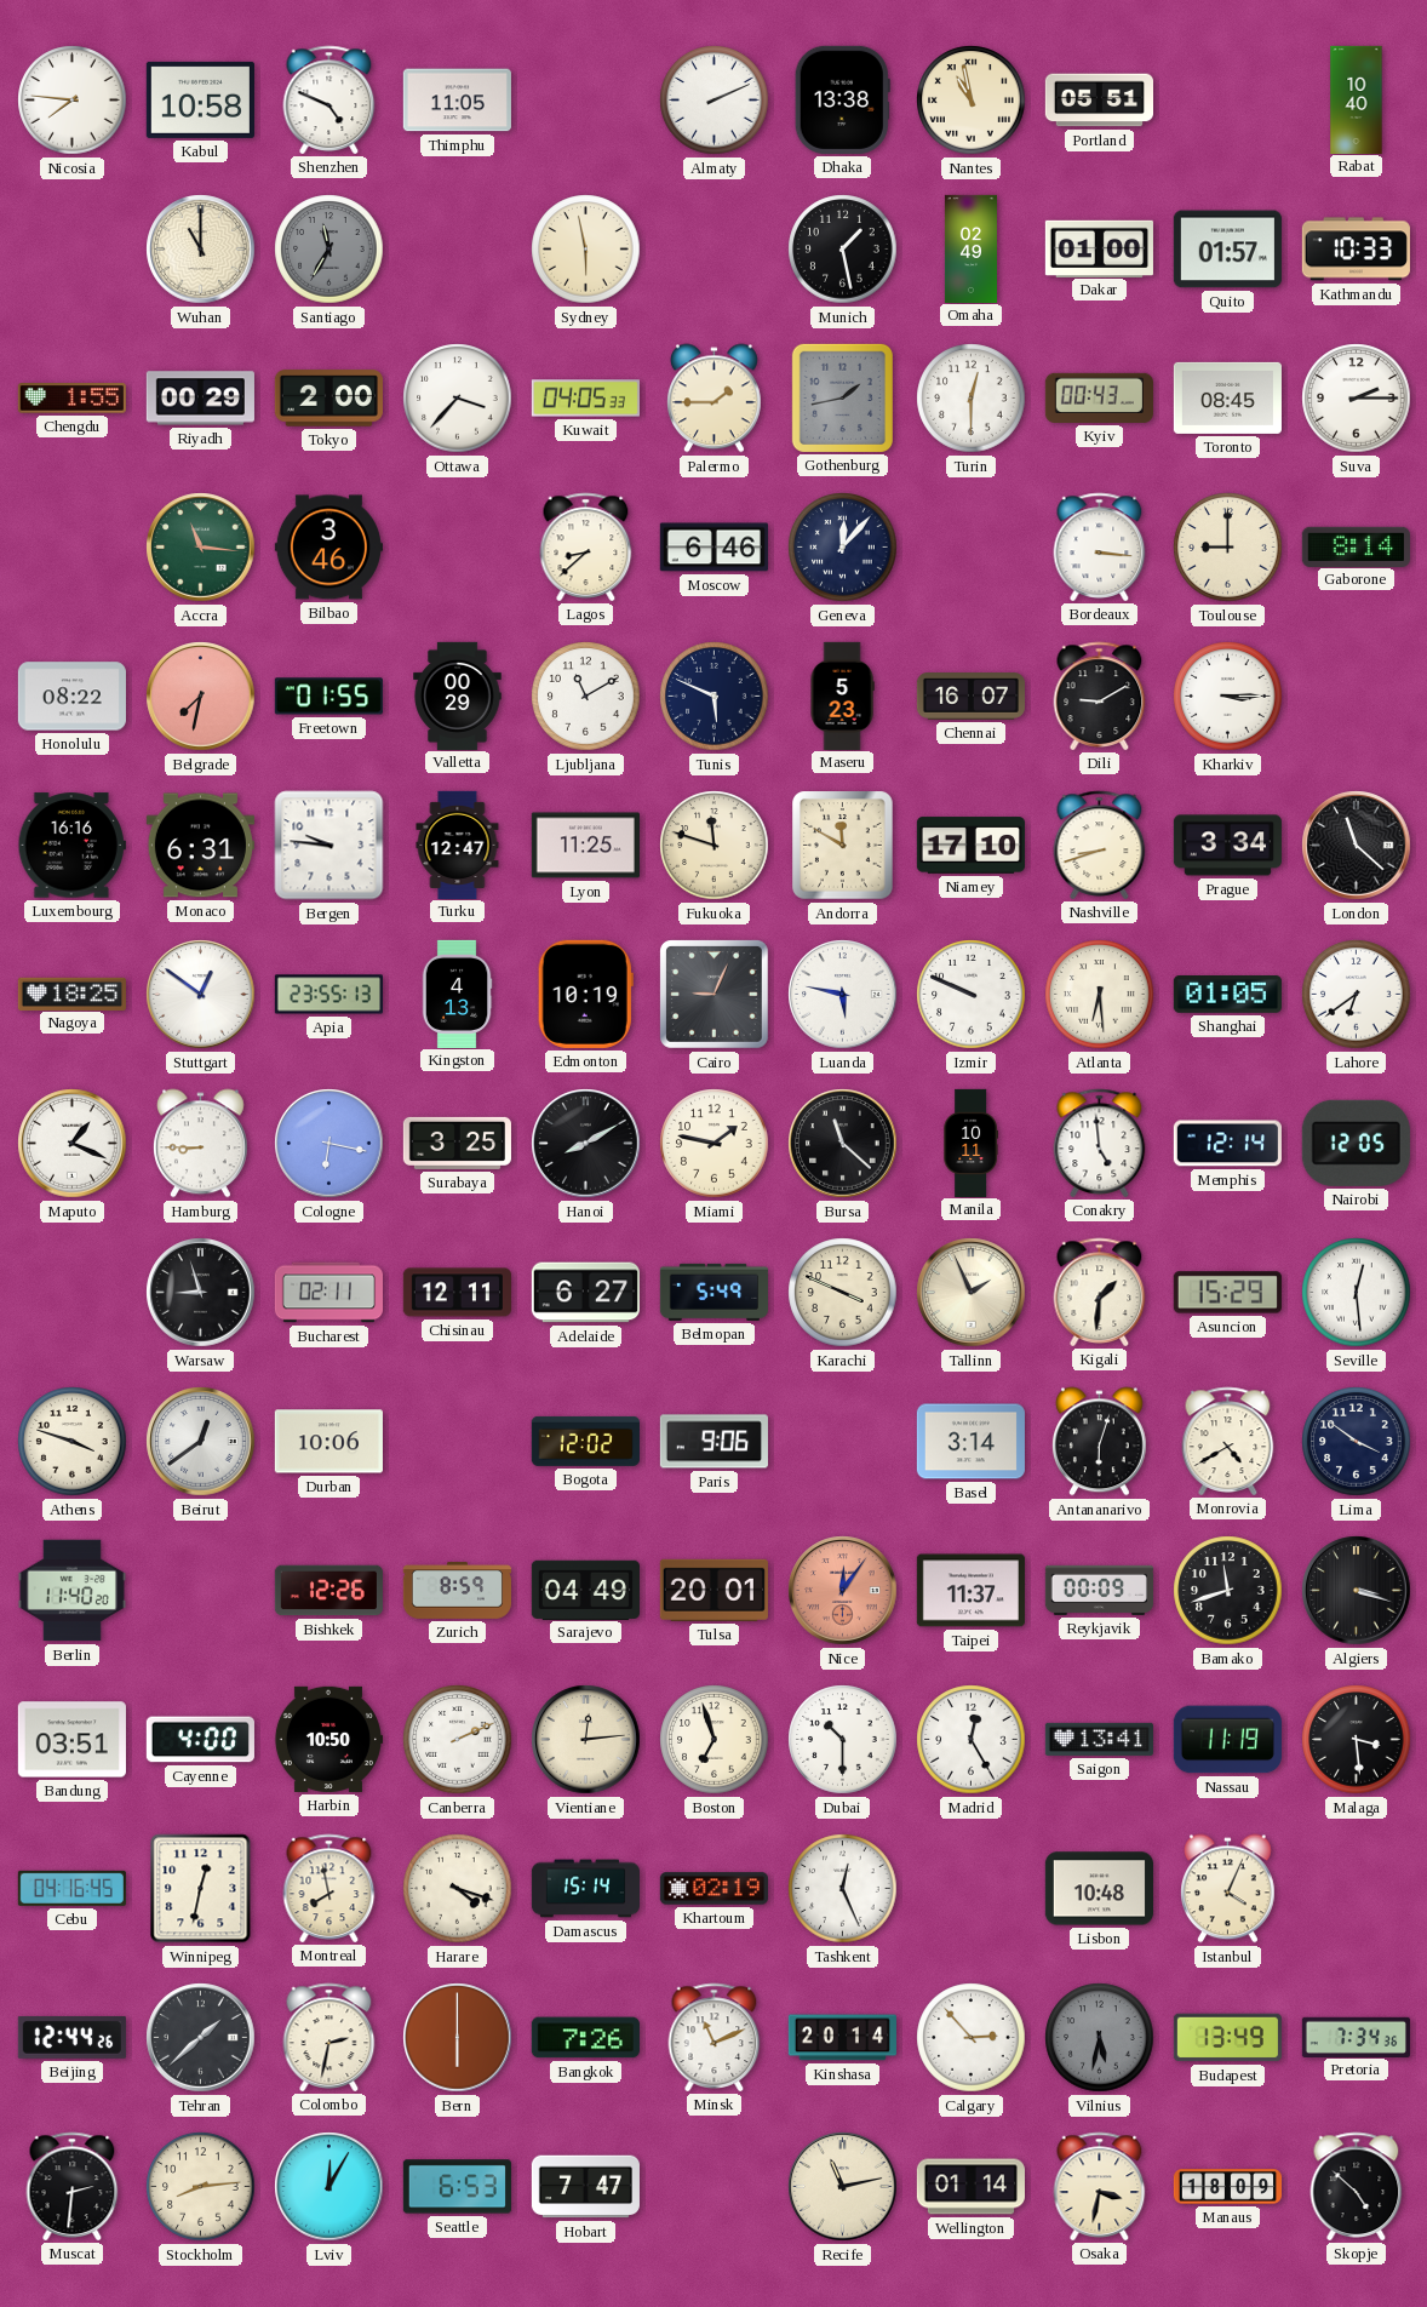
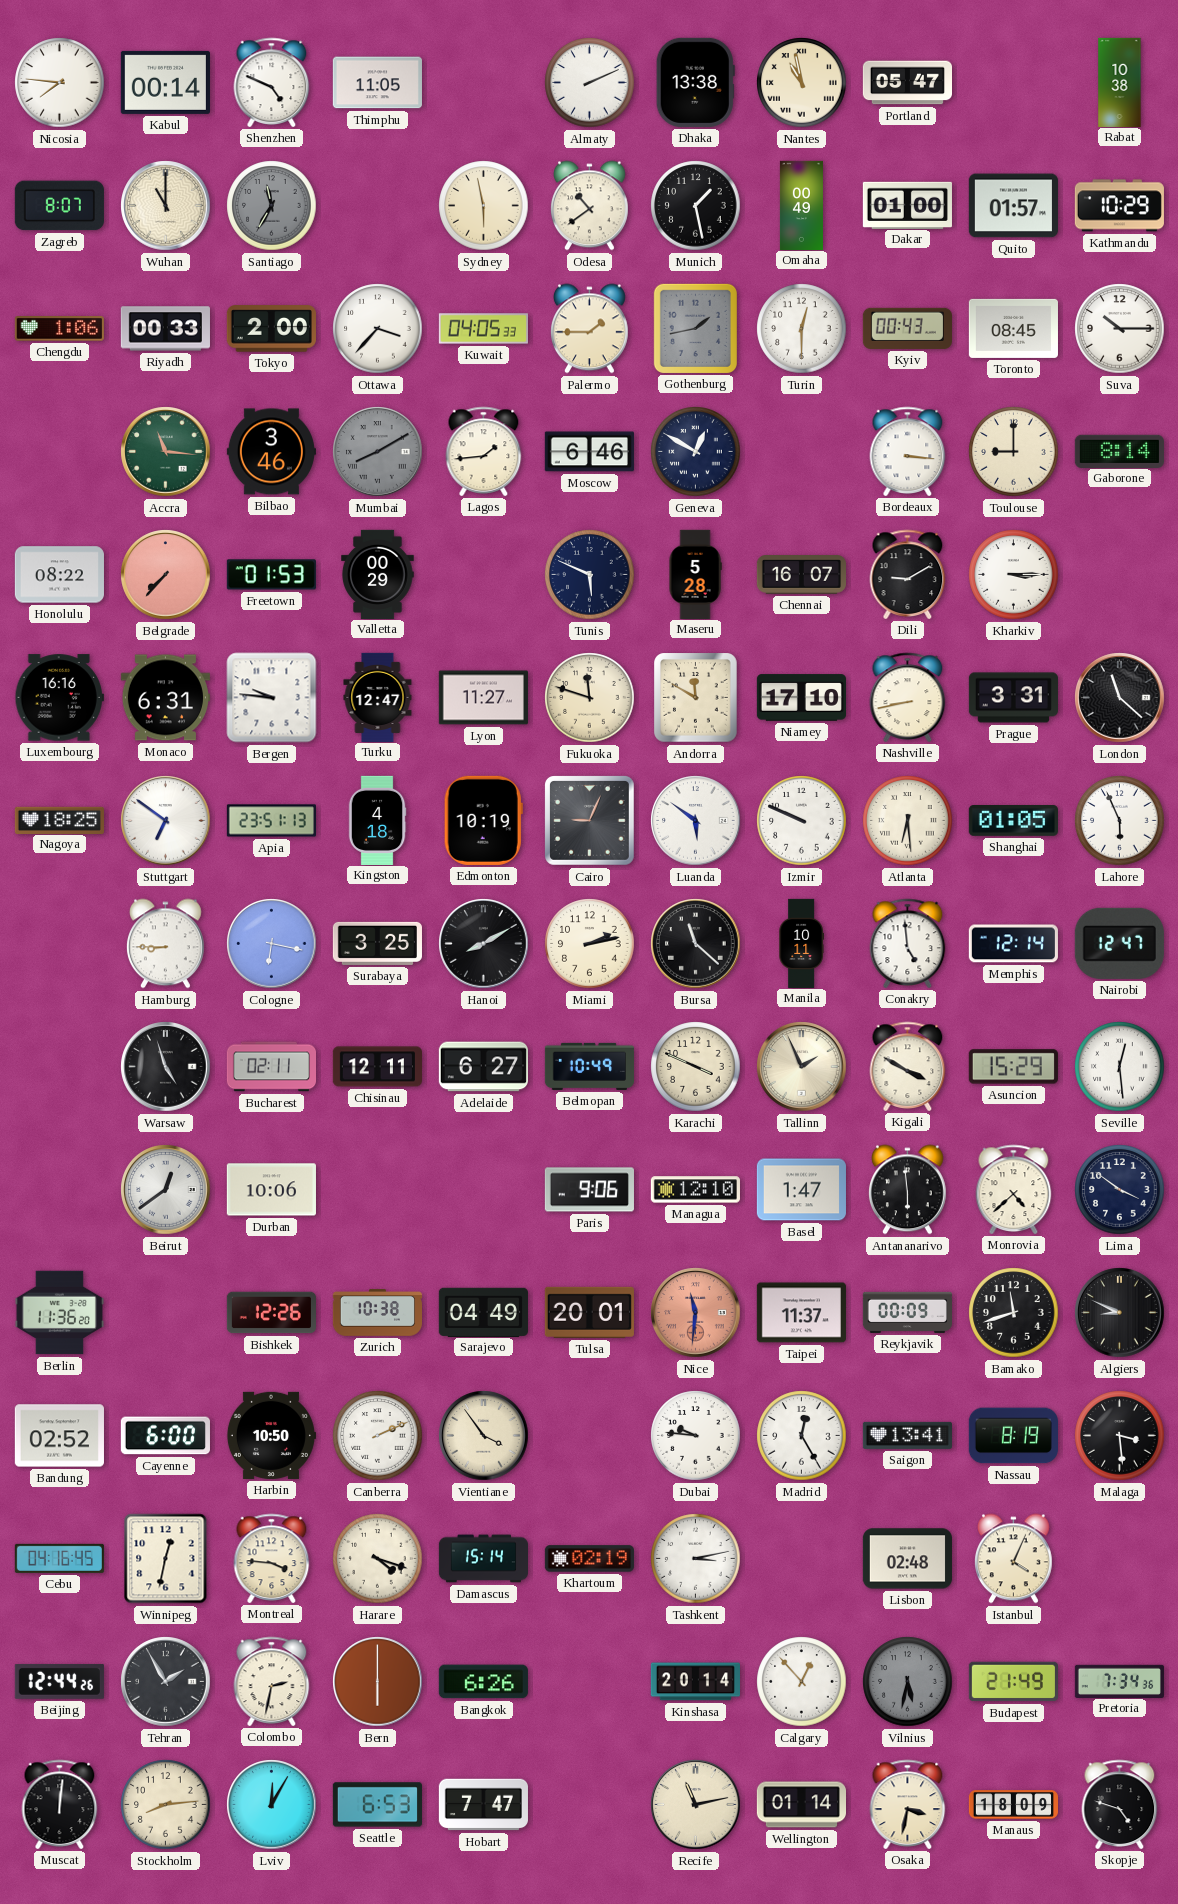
Kabul: 10:58 -> 00:14 (165, 82)
Portland: 05:51 -> 05:47 (907, 83)
Rabat: 10:40 -> 10:38 (1120, 82)
Zagreb: none -> 8:07 (59, 206)
Odesa: none -> 10:39 (589, 206)
Omaha: 02:49 -> 00:49 (801, 205)
Kathmandu: 10:33 -> 10:29 (1119, 206)
Chengdu: 1:55 -> 1:06 (59, 329)
Riyadh: 00:29 -> 00:33 (165, 329)
Suva: 2:15 -> 10:15 (1120, 329)
Mumbai: none -> 8:10 (378, 452)
Lagos: 8:38 -> 1:44 (484, 451)
Geneva: 12:07 -> 12:50 (696, 452)
Belgrade: 7:32 -> 7:37 (166, 575)
Freetown: 01:55 -> 01:53 (271, 575)
Ljubljana: 11:10 -> none (586, 697)
Maseru: 5:23 -> 5:28 (695, 574)
Lyon: 11:25 -> 11:27 (483, 698)
Nashville: 8:42 -> 8:43 (908, 697)
Prague: 3:34 -> 3:31 (1013, 698)
Stuttgart: 12:51 -> 6:51 (166, 821)
Apia: 23:55 -> 23:51 (271, 821)
Kingston: 4:13 -> 4:18 (377, 820)
Luanda: 5:47 -> 5:51 (696, 821)
Lahore: 6:39 -> 5:56 (1120, 821)
Maputo: 1:19 -> none (73, 1144)
Miami: 1:47 -> 2:13 (590, 944)
Nairobi: 12:05 -> 12:47 (1119, 943)
Warsaw: 8:57 -> 4:57 (166, 1067)
Belmopan: 5:49 -> 10:49 (589, 1066)
Kigali: 1:31 -> 3:50 (908, 1066)
Athens: 3:48 -> none (73, 1442)
Bogota: 12:02 -> none (585, 1441)
Managua: none -> 12:10 (695, 1190)
Basel: 3:14 -> 1:47 (801, 1190)
Antananarivo: 6:03 -> 5:59 (907, 1190)
Monrovia: 4:40 -> 4:38 (1014, 1189)
Berlin: 11:40 -> 11:36 (59, 1313)
Zurich: 8:59 -> 10:38 (377, 1313)
Nice: 12:06 -> 11:31 (696, 1313)
Algiers: 3:18 -> 8:49 (1120, 1313)
Bandung: 03:51 -> 02:52 (59, 1436)
Cayenne: 4:00 -> 6:00 (165, 1436)
Vientiane: 12:14 -> 3:54 (484, 1436)
Boston: 6:57 -> none (715, 1740)
Dubai: 10:30 -> 9:46 (696, 1436)
Nassau: 11:19 -> 8:19 (1013, 1436)
Montreal: 7:58 -> 3:46 (272, 1558)
Tashkent: 12:26 -> 3:13 (696, 1559)
Lisbon: 10:48 -> 02:48 (907, 1559)
Tehran: 1:38 -> 1:55 (166, 1682)
Bangkok: 7:26 -> 6:26 (483, 1682)
Minsk: 11:11 -> none (715, 2037)
Calgary: 2:53 -> 12:53 (802, 1682)
Budapest: 13:49 -> 21:49 (1013, 1682)
Muscat: 2:31 -> 12:01 (60, 1804)
Skopje: 4:52 -> 4:48 (1120, 1804)
